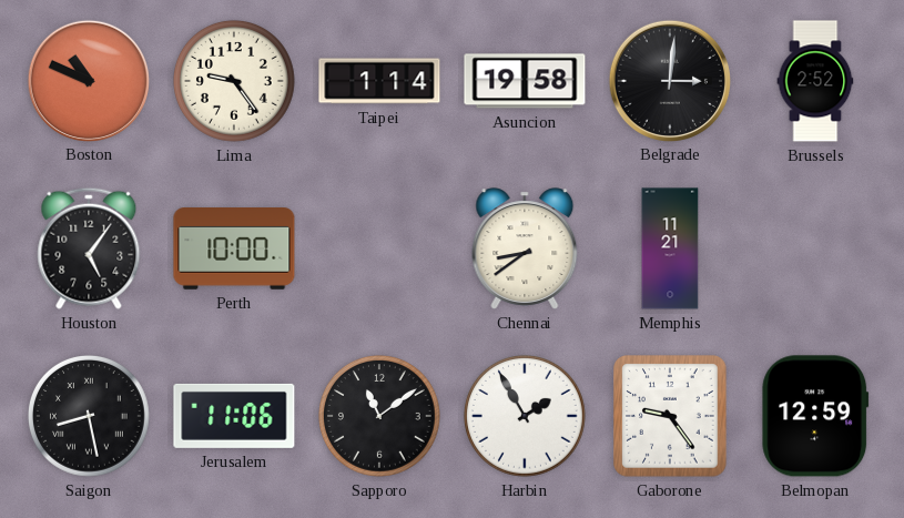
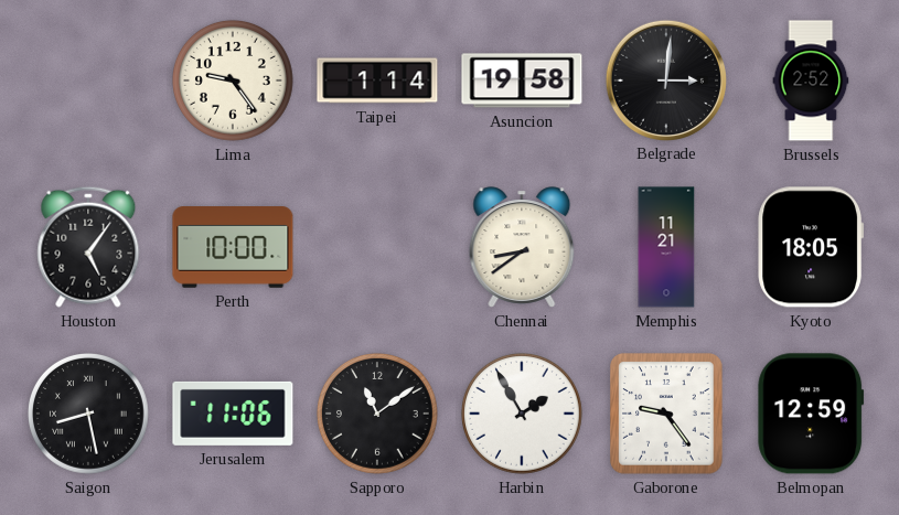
Boston: 10:49 -> none (88, 80)
Kyoto: none -> 18:05 (811, 247)
